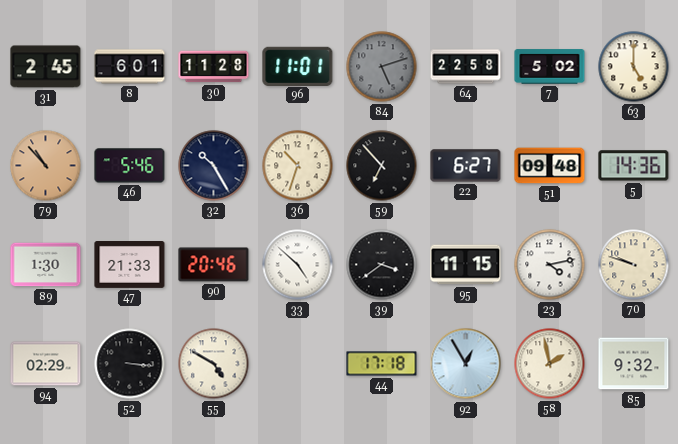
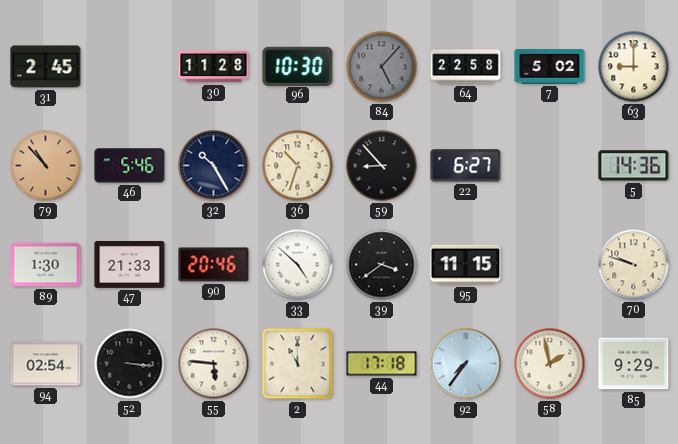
8: 6:01 -> none (130, 67)
96: 11:01 -> 10:30 (298, 66)
84: 5:12 -> 5:07 (382, 67)
63: 5:00 -> 9:00 (634, 67)
59: 6:53 -> 8:53 (382, 166)
51: 09:48 -> none (550, 166)
23: 4:13 -> none (550, 265)
94: 02:29 -> 02:54 (46, 364)
55: 4:50 -> 5:46 (214, 364)
2: none -> 11:00 (298, 364)
92: 12:55 -> 7:36 (466, 364)
85: 9:32 -> 9:29 (634, 364)
